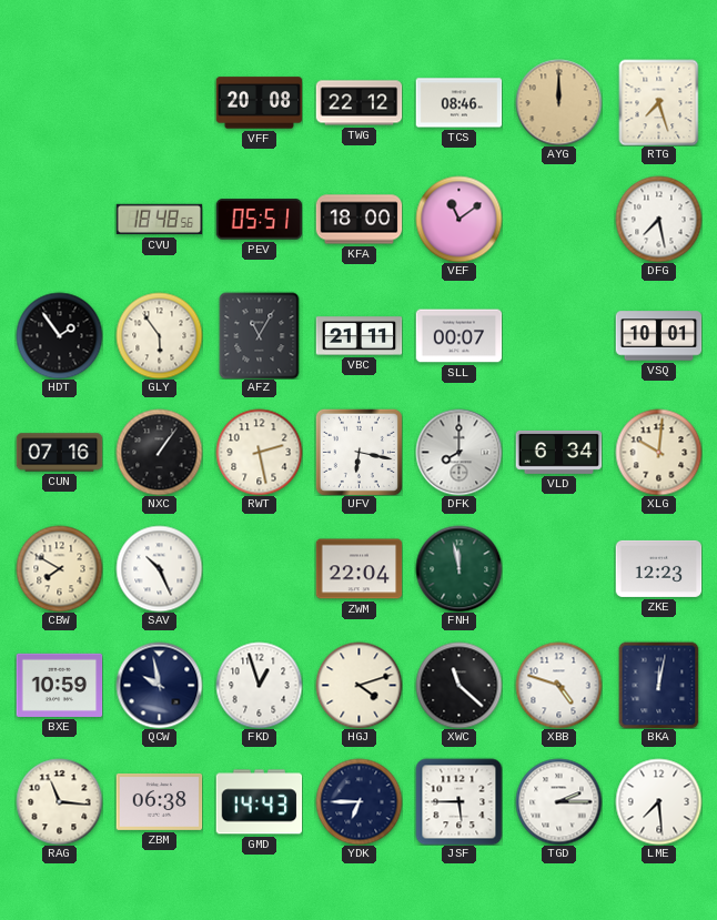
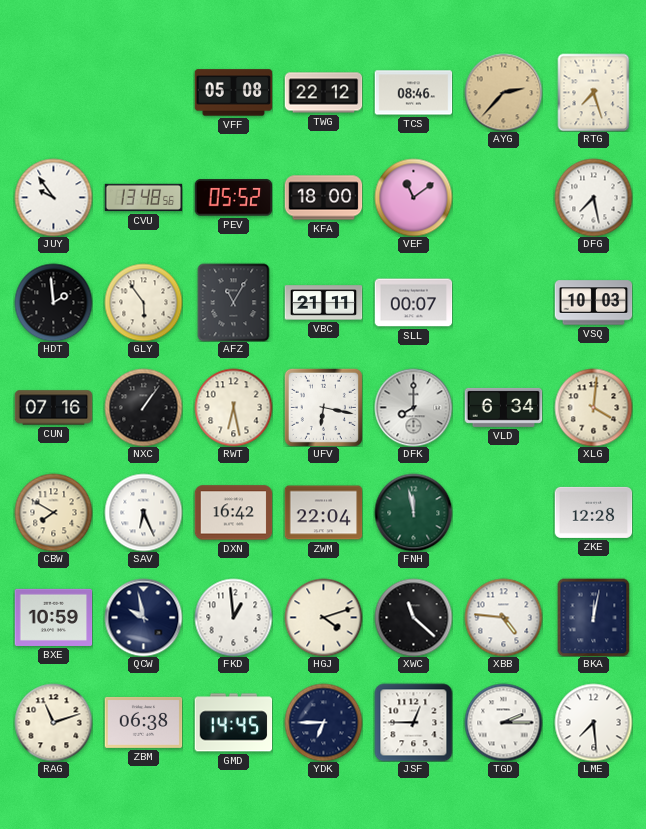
VFF: 20:08 -> 05:08 (233, 93)
AYG: 12:00 -> 2:37 (503, 92)
JUY: none -> 9:54 (53, 197)
CVU: 18:48 -> 13:48 (143, 198)
PEV: 05:51 -> 05:52 (233, 198)
HDT: 1:54 -> 1:59 (53, 302)
VSQ: 10:01 -> 10:03 (593, 303)
RWT: 2:28 -> 6:28 (233, 407)
XLG: 10:01 -> 4:01 (593, 407)
SAV: 10:26 -> 6:26 (143, 512)
DXN: none -> 16:42 (233, 513)
ZKE: 12:23 -> 12:28 (593, 512)
FKD: 12:57 -> 12:59 (233, 617)
XBB: 4:48 -> 4:46 (503, 617)
RAG: 11:16 -> 11:12 (53, 722)
GMD: 14:43 -> 14:45 (233, 723)
JSF: 5:45 -> 12:45 (413, 722)
